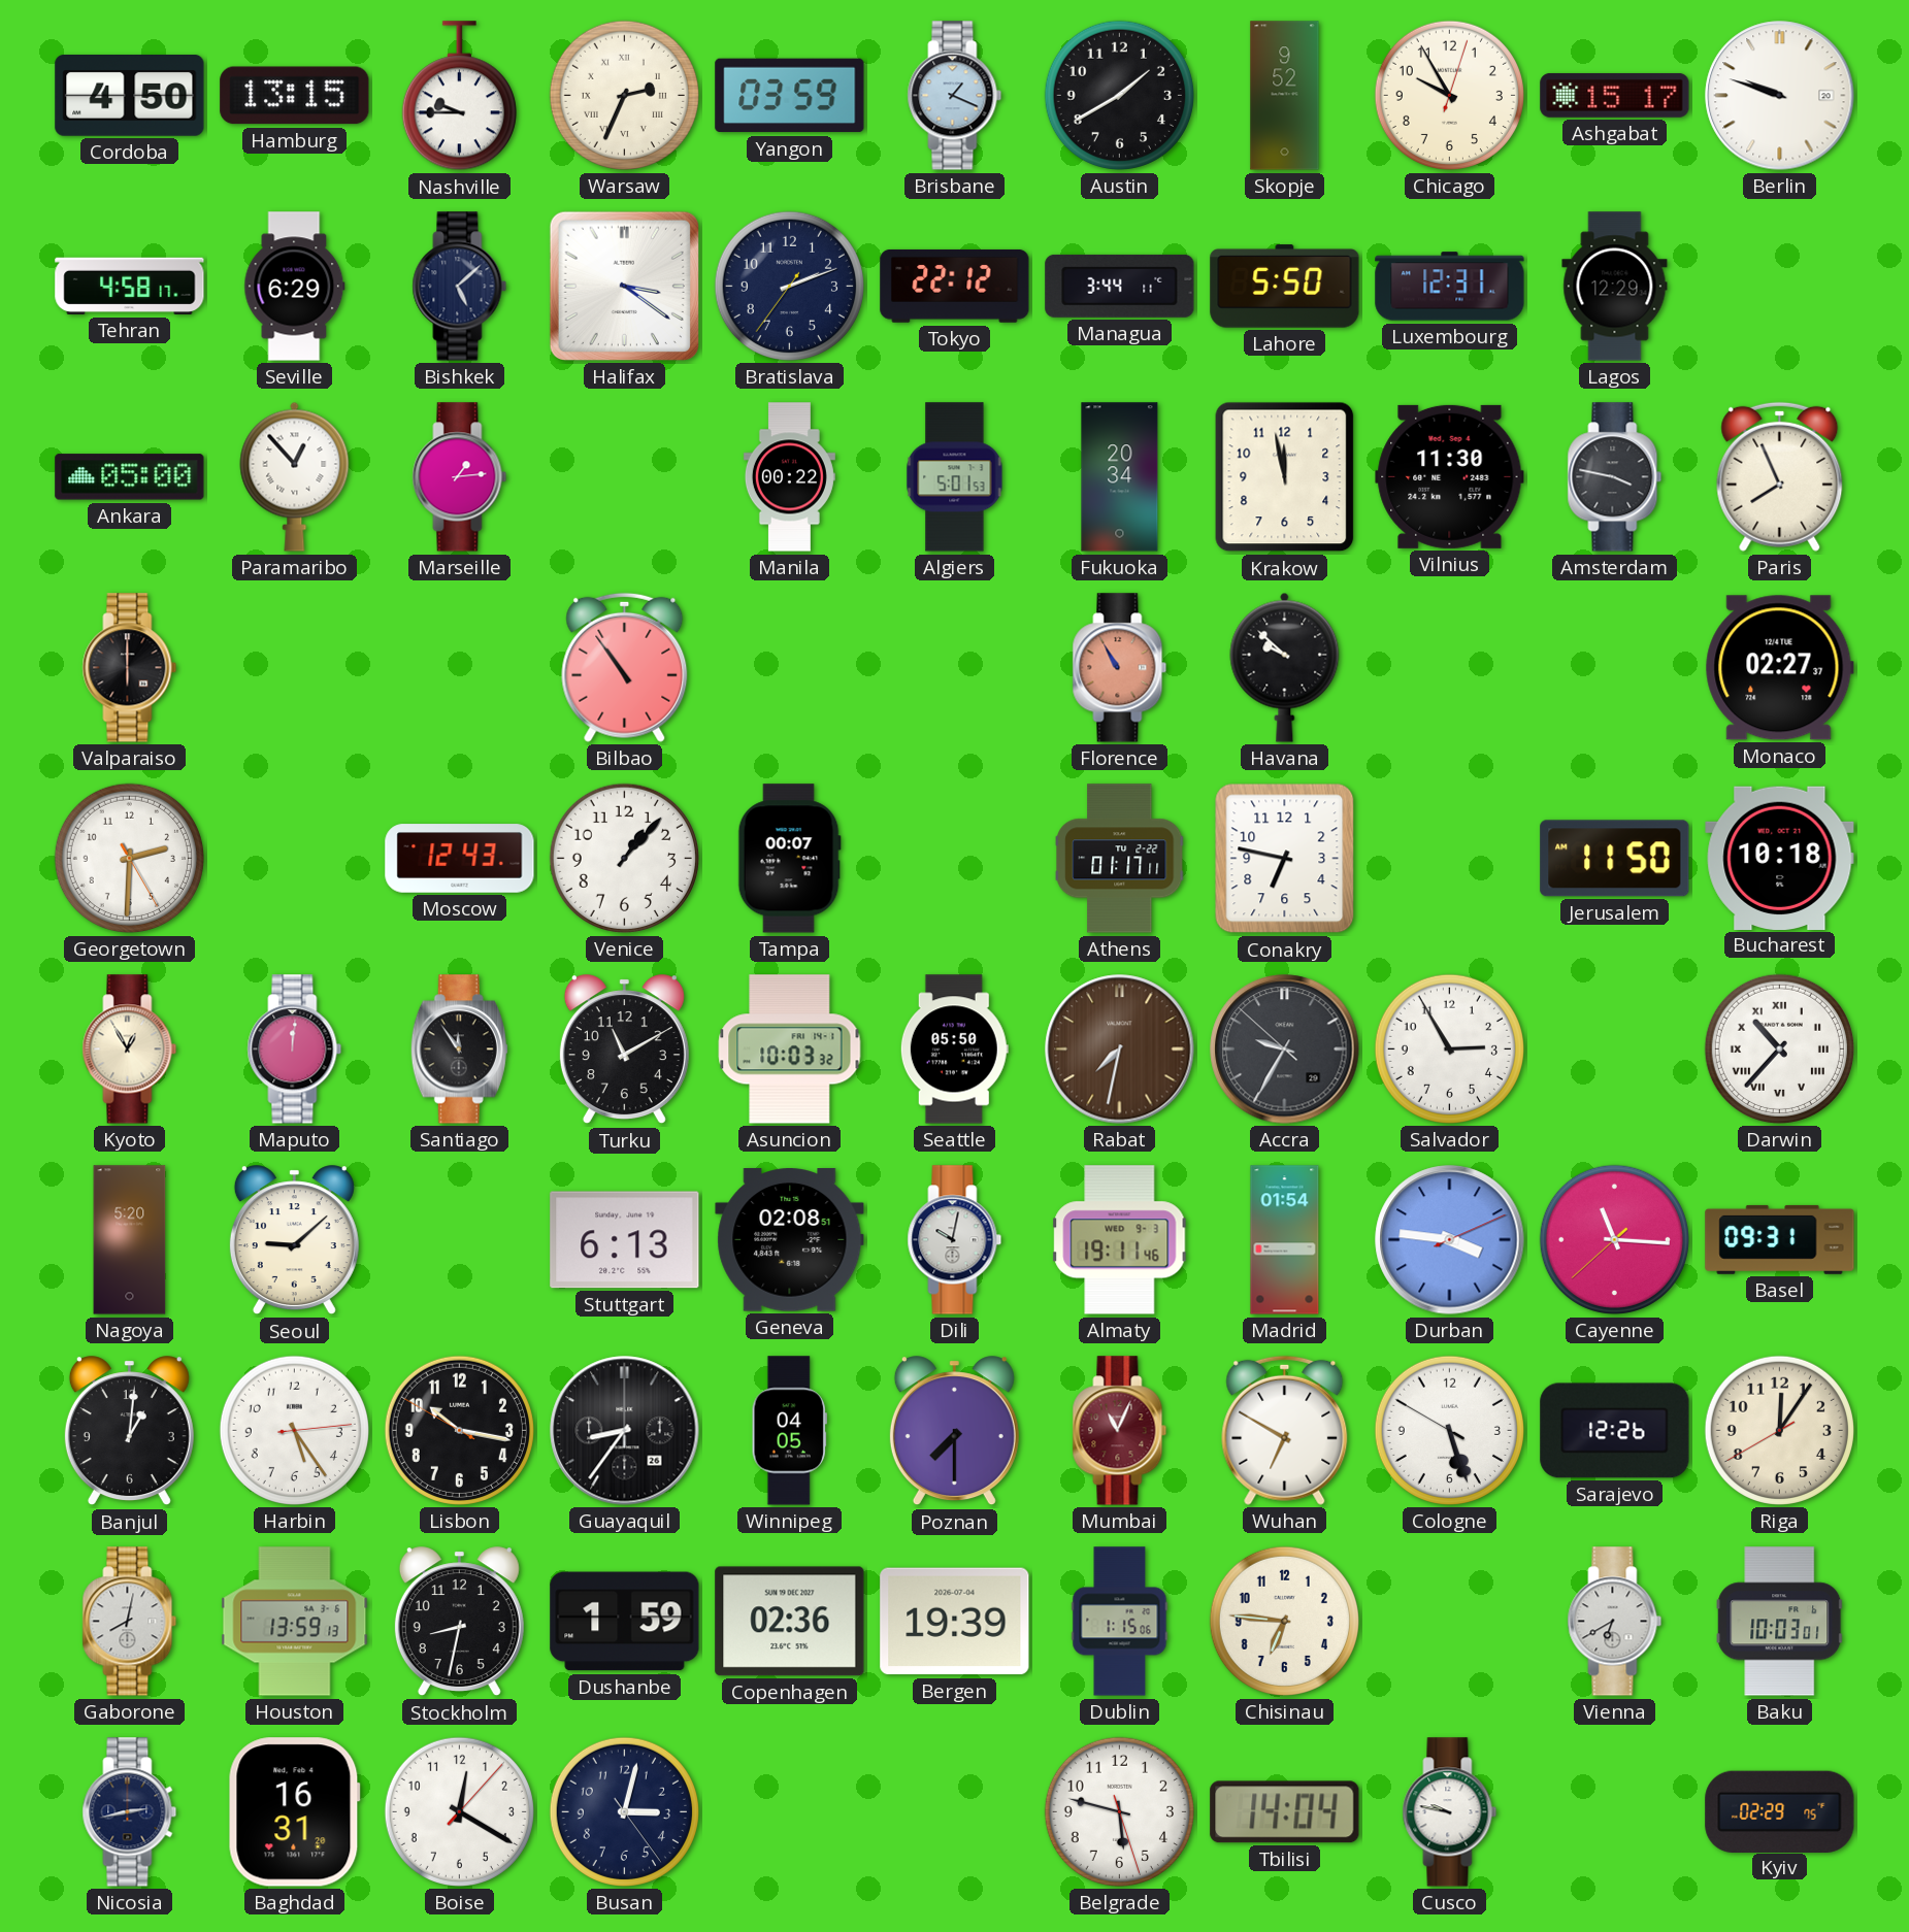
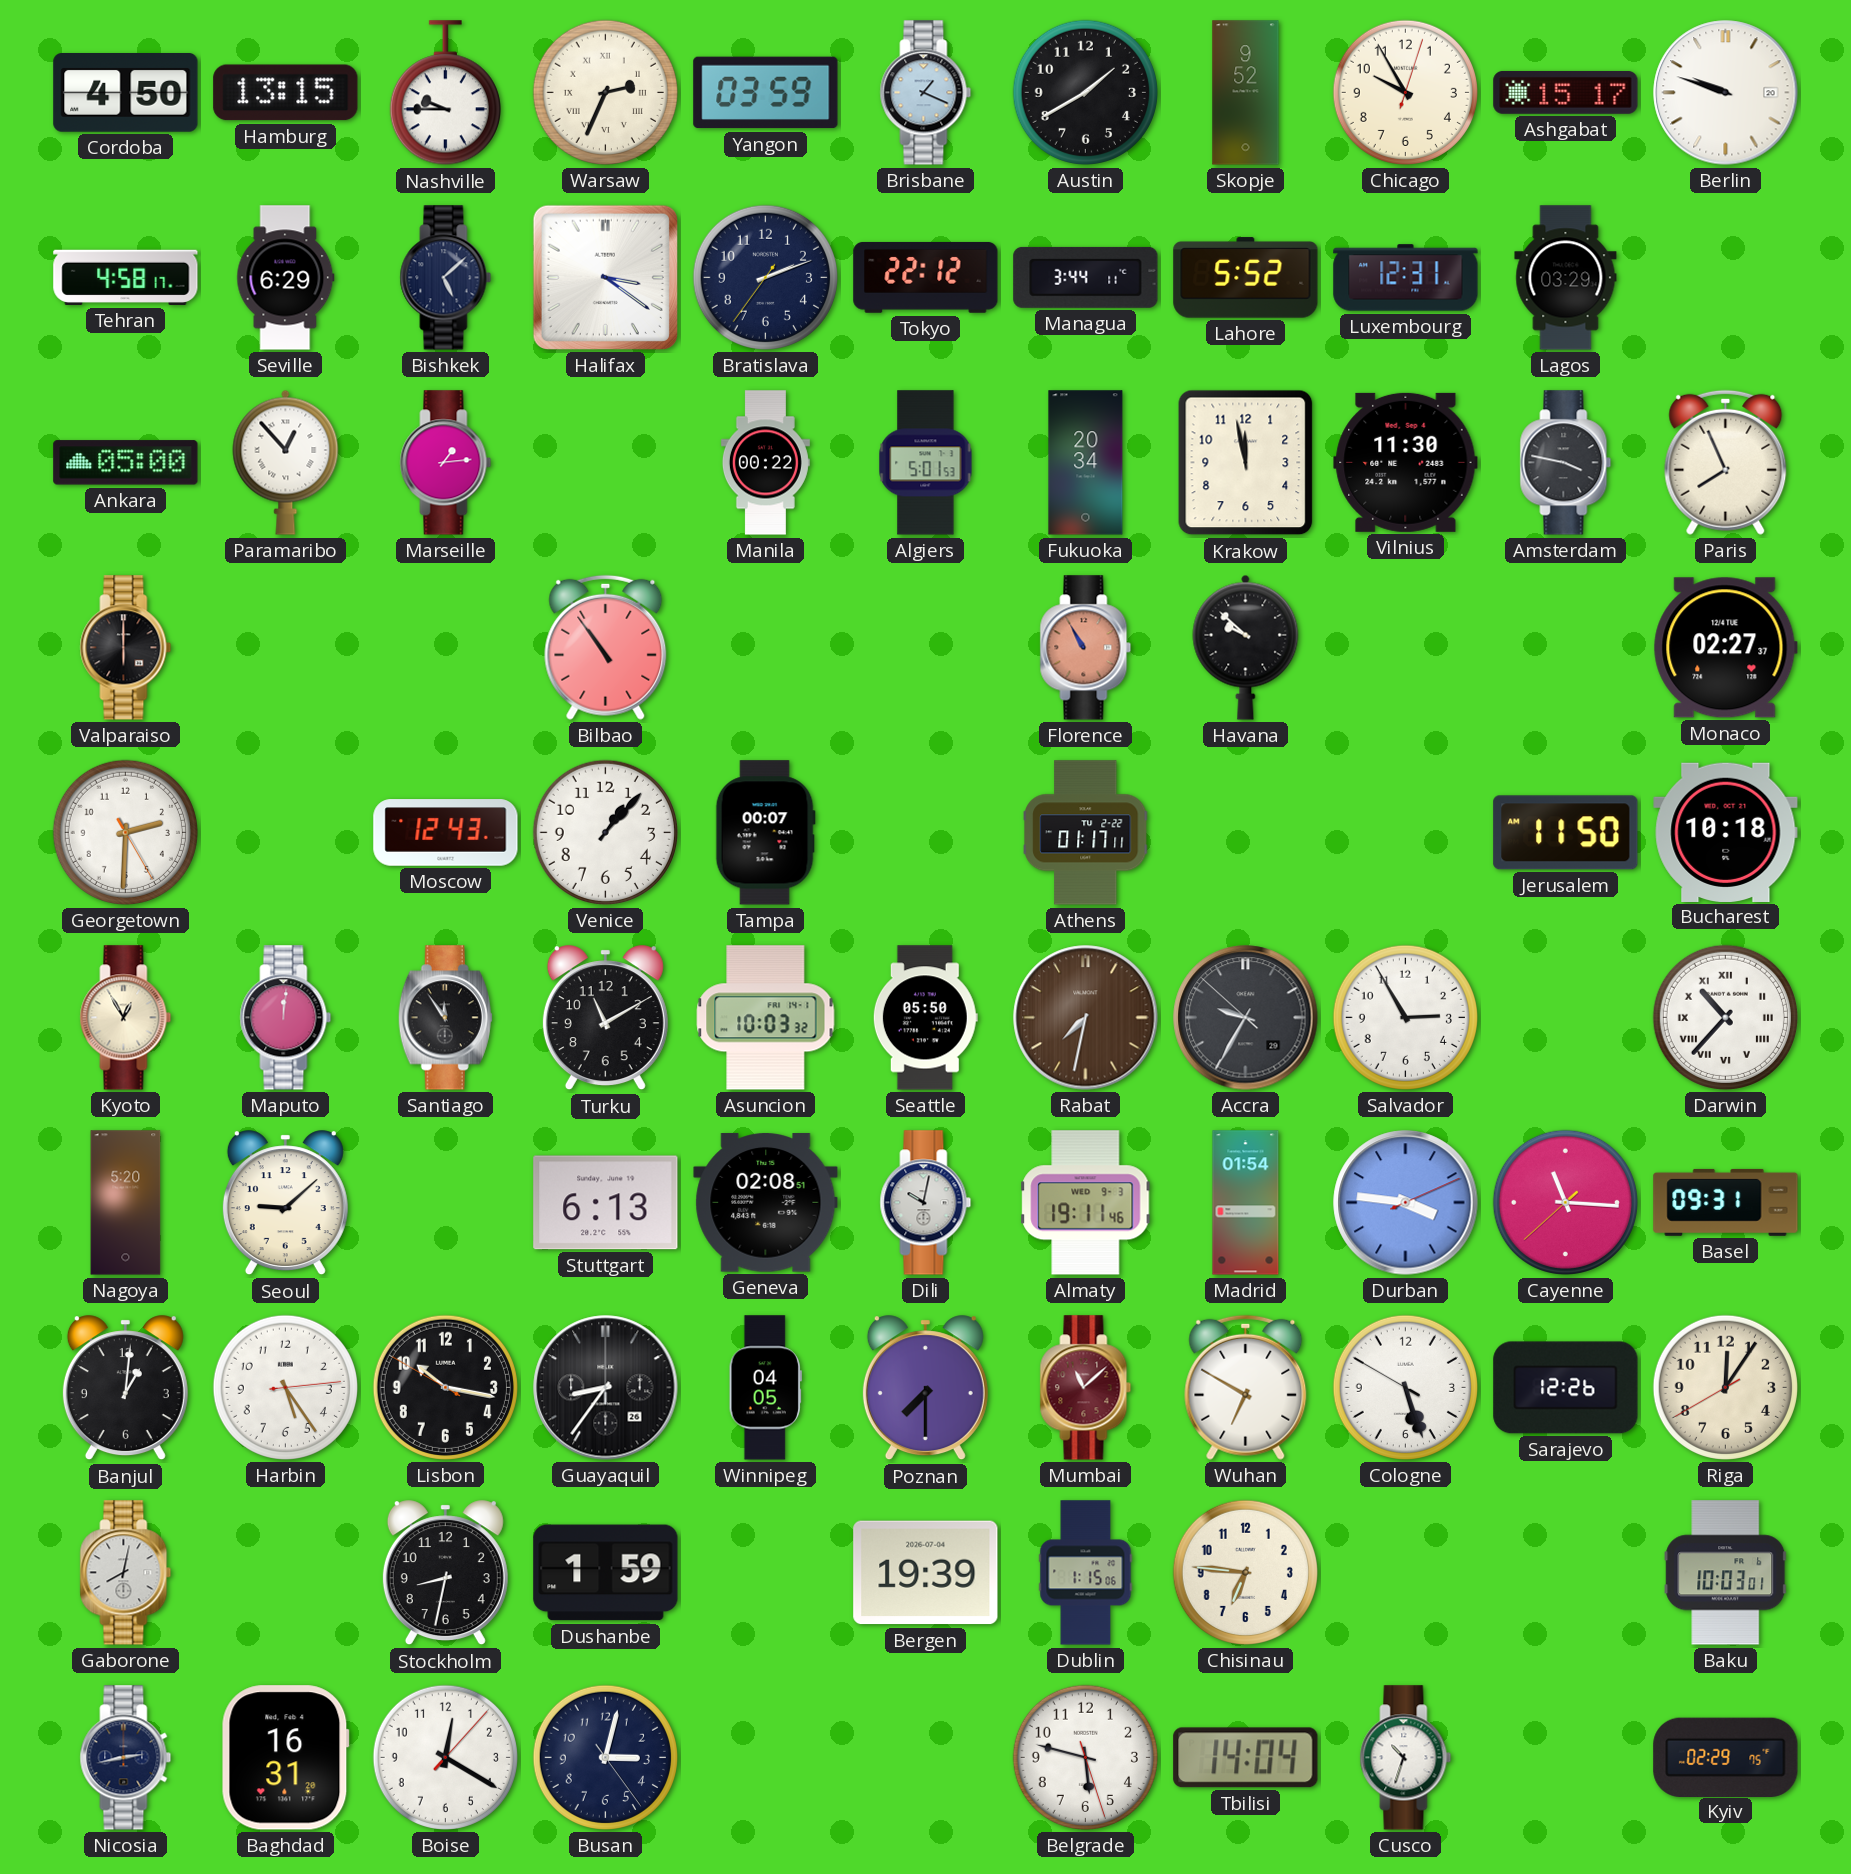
Lahore: 5:50 -> 5:52 (1246, 278)
Lagos: 12:29 -> 03:29 (1566, 278)
Conakry: 6:47 -> none (1285, 859)
Mumbai: 11:04 -> 11:08 (1086, 1388)
Houston: 13:59 -> none (295, 1622)
Copenhagen: 02:36 -> none (790, 1622)
Vienna: 6:40 -> none (1615, 1622)
Cusco: 9:47 -> 10:33 (1406, 1758)
